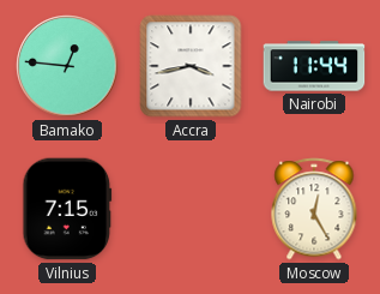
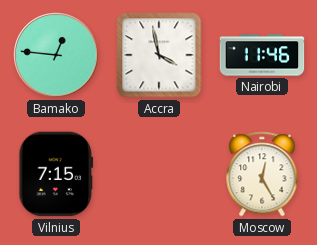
Accra: 3:43 -> 3:58 (159, 55)
Nairobi: 11:44 -> 11:46 (262, 55)
